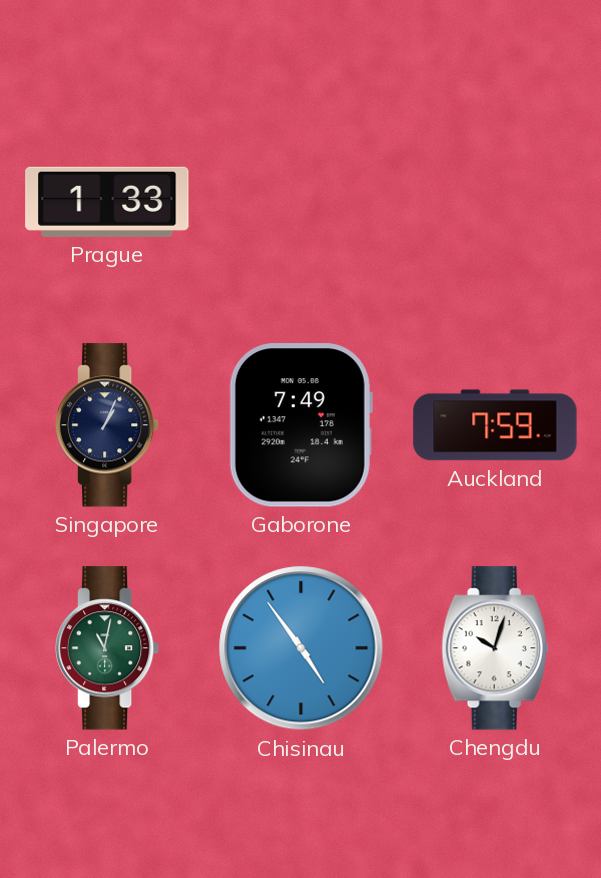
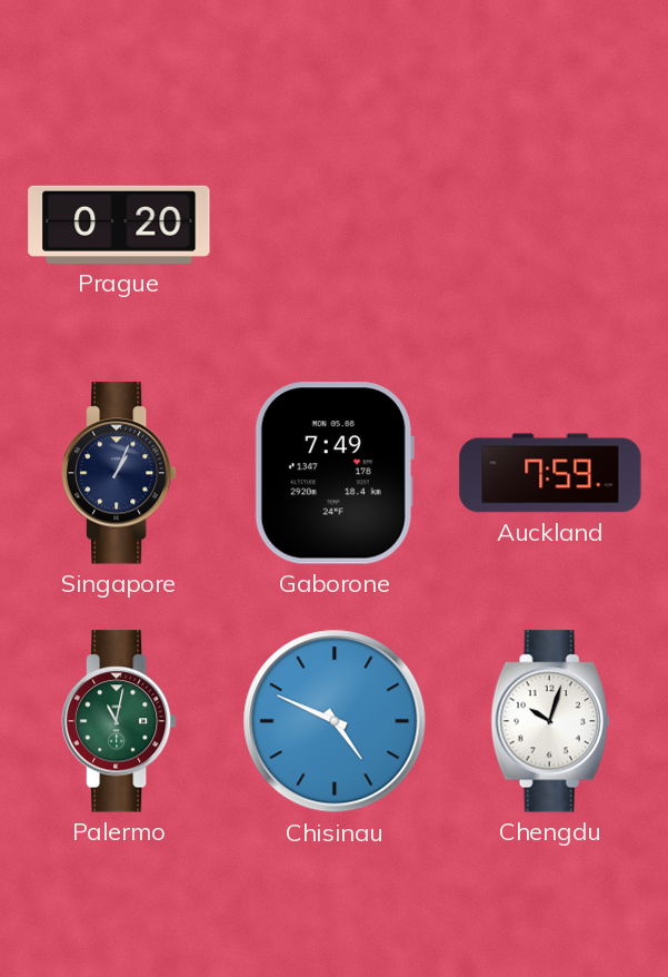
Prague: 1:33 -> 0:20 (119, 225)
Chisinau: 4:54 -> 4:49 (335, 721)
